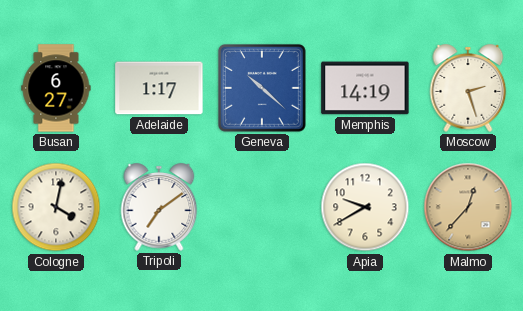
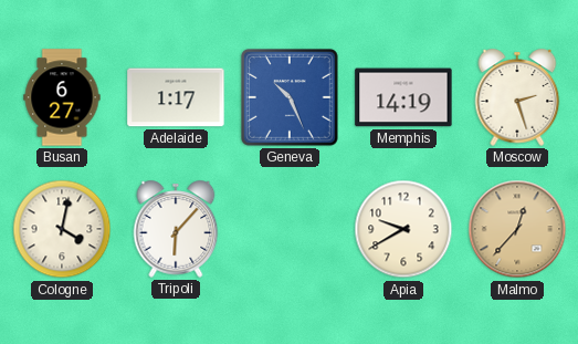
Geneva: 10:22 -> 10:26 (290, 97)
Tripoli: 7:09 -> 6:07 (176, 229)
